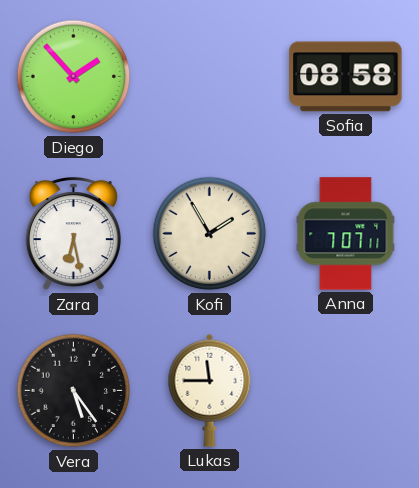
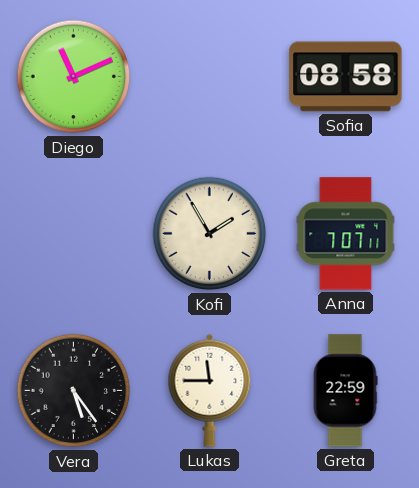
Diego: 1:53 -> 11:11 (74, 77)
Zara: 6:28 -> none (73, 235)
Greta: none -> 22:59 (345, 391)
